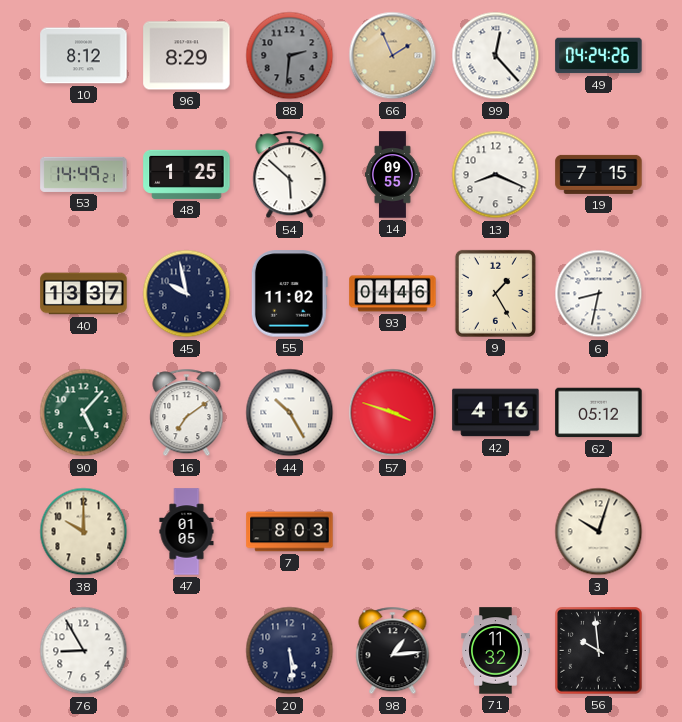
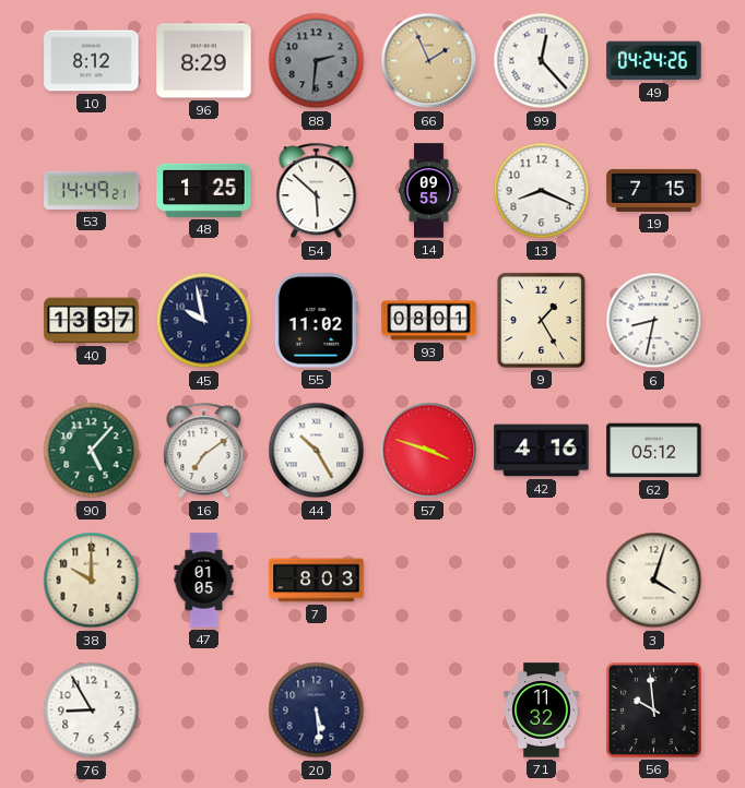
93: 04:46 -> 08:01 (429, 321)
3: 10:03 -> 4:03 (654, 581)
98: 1:14 -> none (393, 651)
